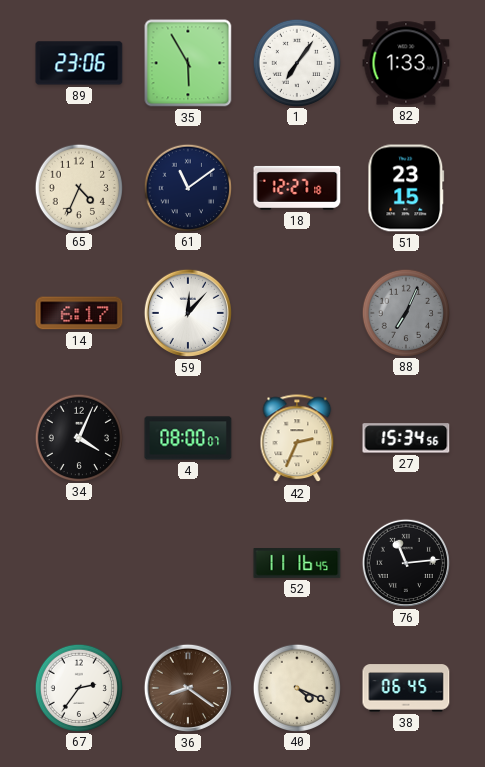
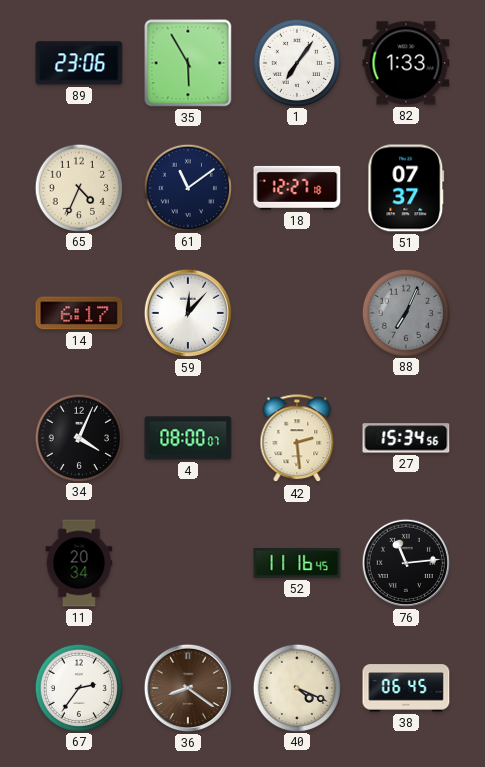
51: 23:15 -> 07:37 (406, 188)
42: 2:34 -> 2:29 (297, 439)
11: none -> 20:34 (79, 563)
